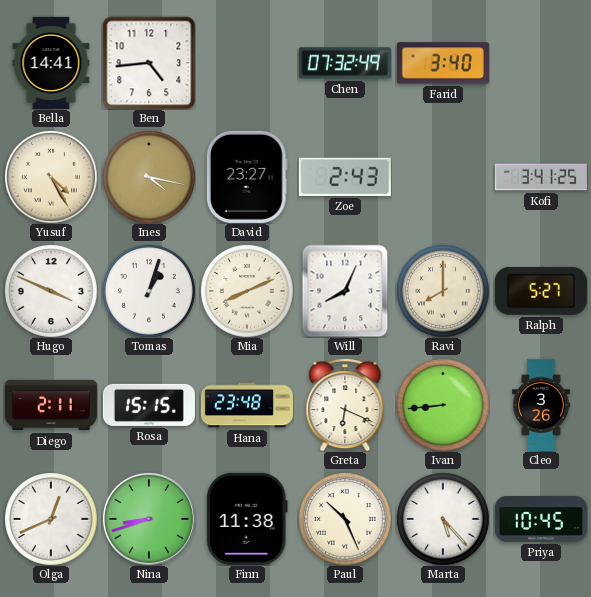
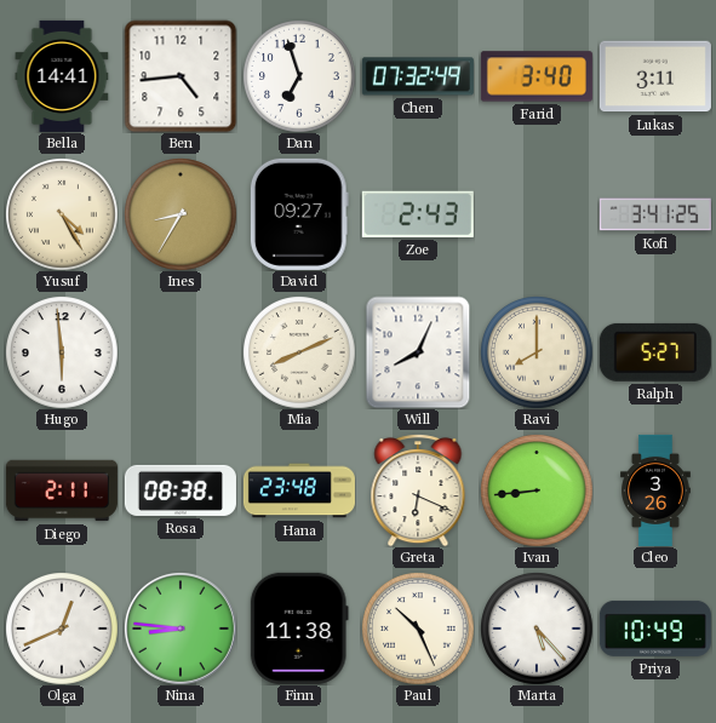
Dan: none -> 6:57 (299, 76)
Lukas: none -> 3:11 (655, 76)
Ines: 4:17 -> 8:35 (181, 214)
David: 23:27 -> 09:27 (299, 214)
Hugo: 3:49 -> 5:59 (62, 352)
Tomas: 1:03 -> none (149, 291)
Rosa: 15:15 -> 08:38 (181, 490)
Nina: 8:42 -> 8:46 (181, 629)
Priya: 10:45 -> 10:49 (655, 629)
